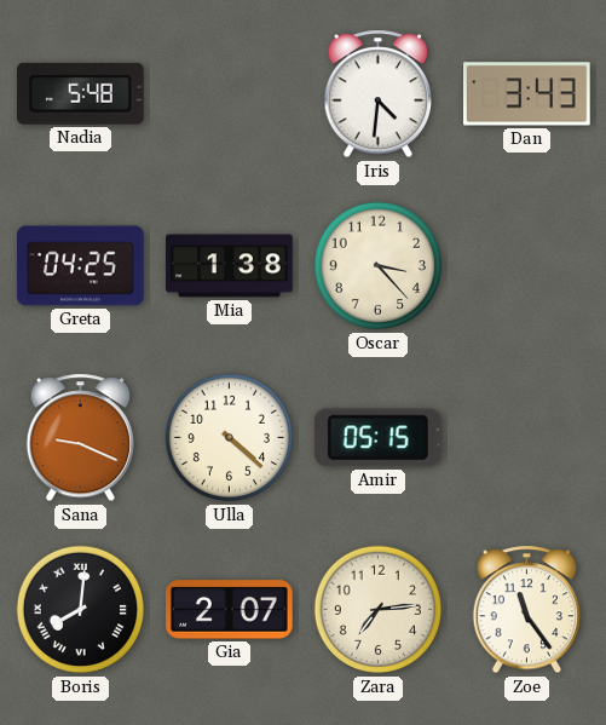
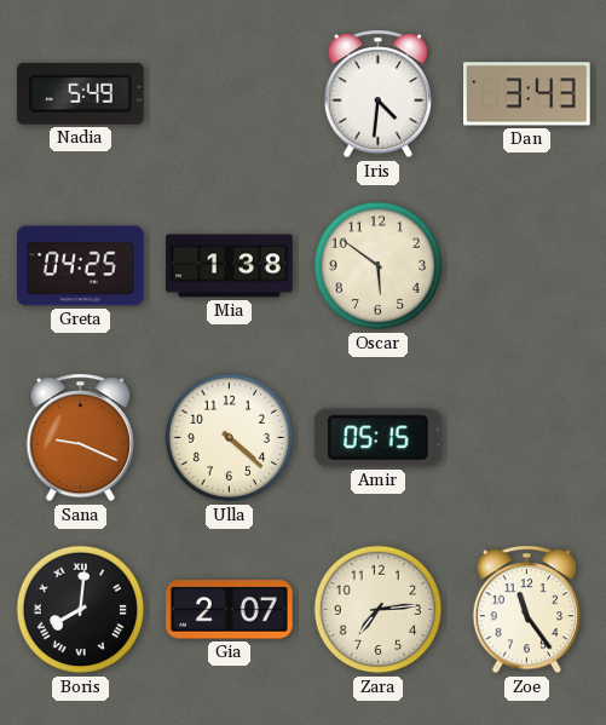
Nadia: 5:48 -> 5:49 (80, 93)
Oscar: 3:23 -> 5:51 (379, 266)
